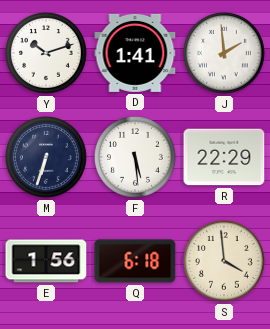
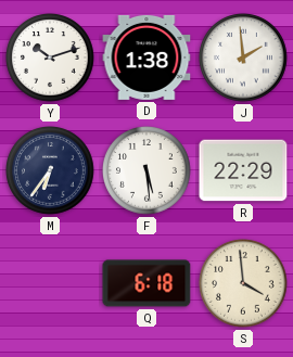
D: 1:41 -> 1:38 (146, 58)
M: 6:33 -> 6:36 (51, 171)
E: 1:56 -> none (46, 261)
